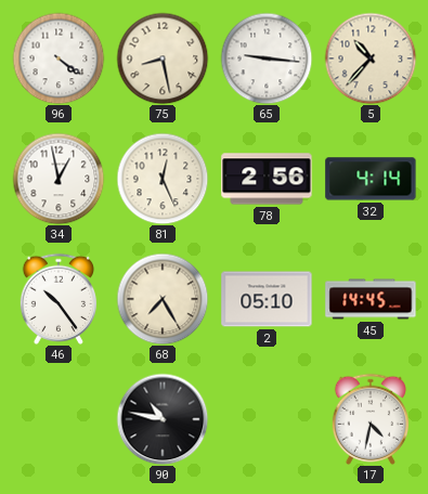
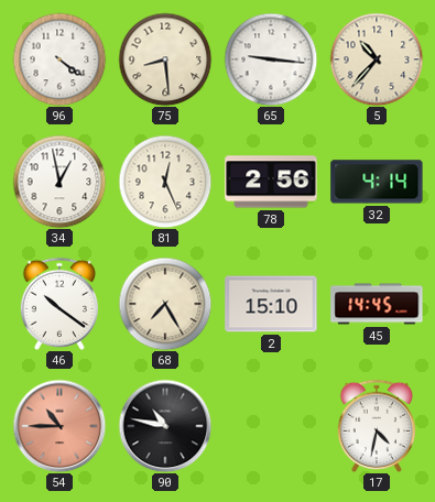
75: 8:28 -> 8:29 (165, 59)
46: 10:24 -> 10:21 (58, 304)
2: 05:10 -> 15:10 (271, 304)
54: none -> 10:45 (59, 426)
